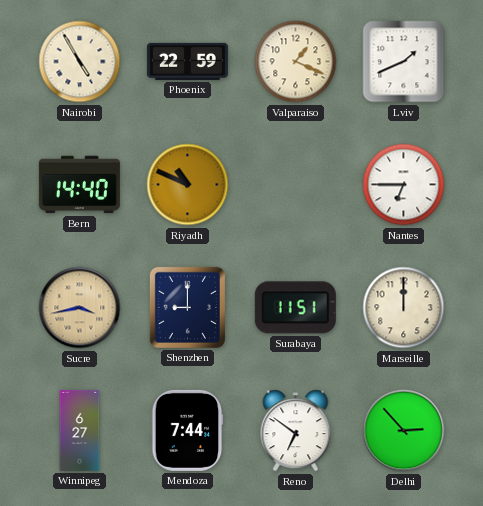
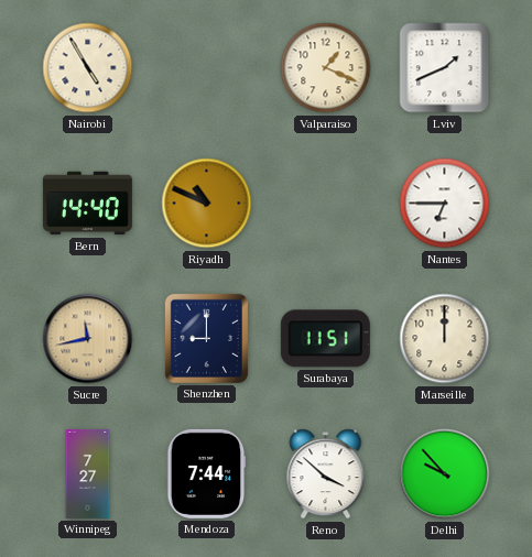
Phoenix: 22:59 -> none (187, 61)
Sucre: 3:43 -> 11:43 (88, 339)
Winnipeg: 6:27 -> 7:27 (88, 473)
Reno: 6:51 -> 3:52 (326, 474)
Delhi: 2:53 -> 9:53 (445, 474)
